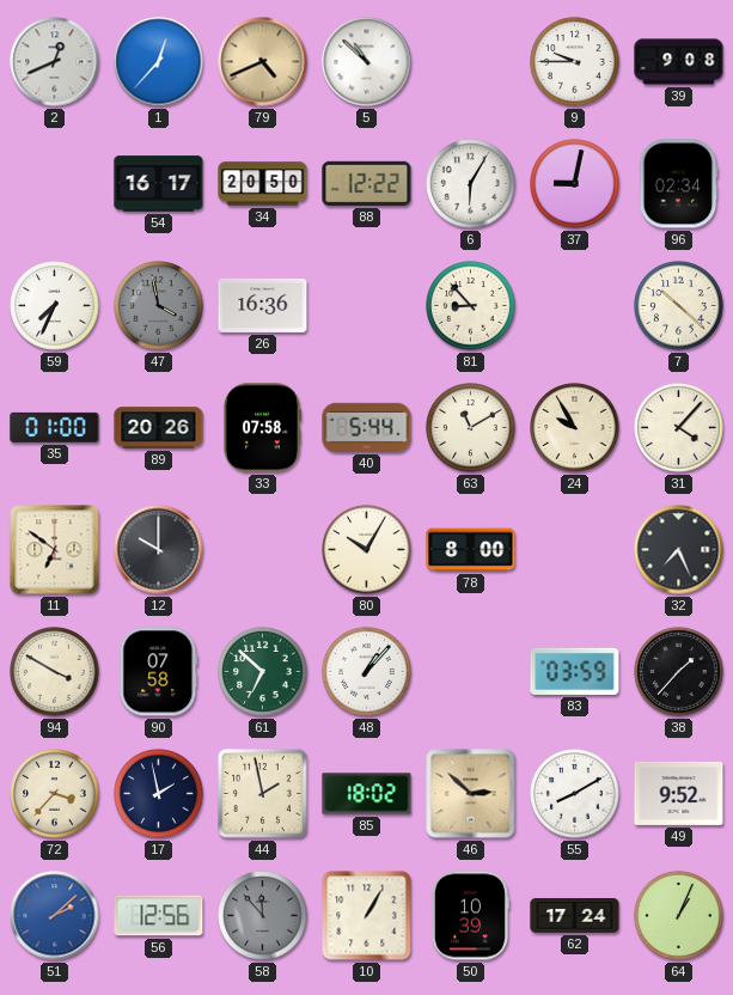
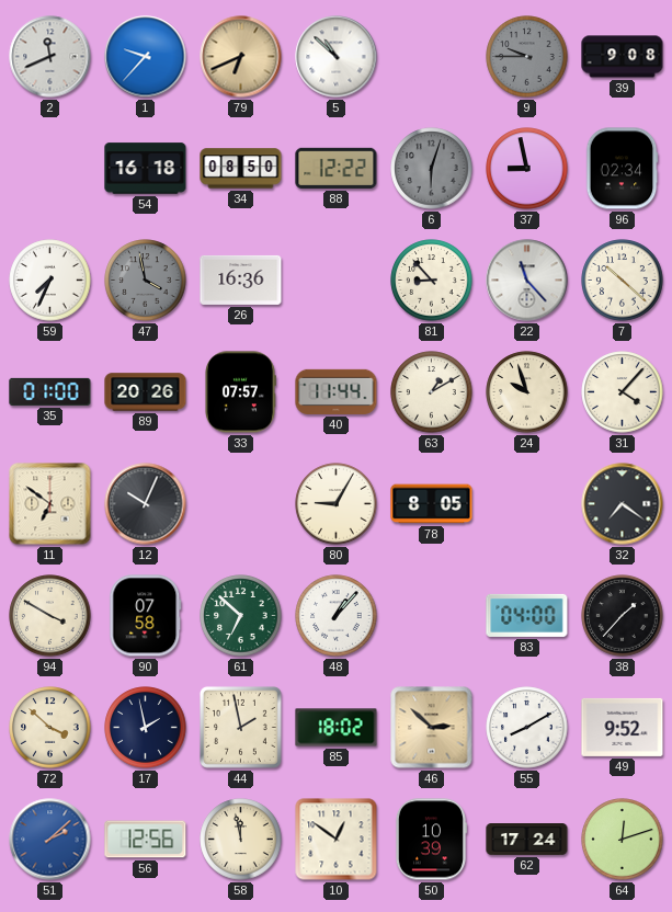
2: 12:41 -> 11:41 (50, 57)
1: 12:37 -> 9:37 (146, 57)
79: 4:41 -> 6:41 (241, 57)
9 dial: white -> grey (527, 57)
54: 16:17 -> 16:18 (146, 169)
34: 20:50 -> 08:50 (241, 169)
6: 6:05 -> 6:03 (432, 169)
6 dial: white -> grey (432, 169)
37: 9:02 -> 8:58 (527, 169)
22: none -> 11:23 (527, 281)
33: 07:58 -> 07:57 (240, 392)
40: 5:44 -> 11:44 (337, 391)
63: 11:10 -> 1:10 (432, 392)
24: 9:55 -> 9:57 (527, 392)
12: 10:00 -> 10:04 (146, 504)
80: 10:05 -> 9:05 (337, 504)
78: 8:00 -> 8:05 (432, 504)
32: 7:26 -> 7:21 (623, 504)
83: 03:59 -> 04:00 (527, 615)
72: 3:37 -> 3:52 (50, 728)
58: 11:53 -> 11:58 (241, 840)
58 dial: grey -> cream (241, 840)
10: 1:05 -> 12:51 (337, 840)
64: 1:04 -> 12:12 (623, 840)
